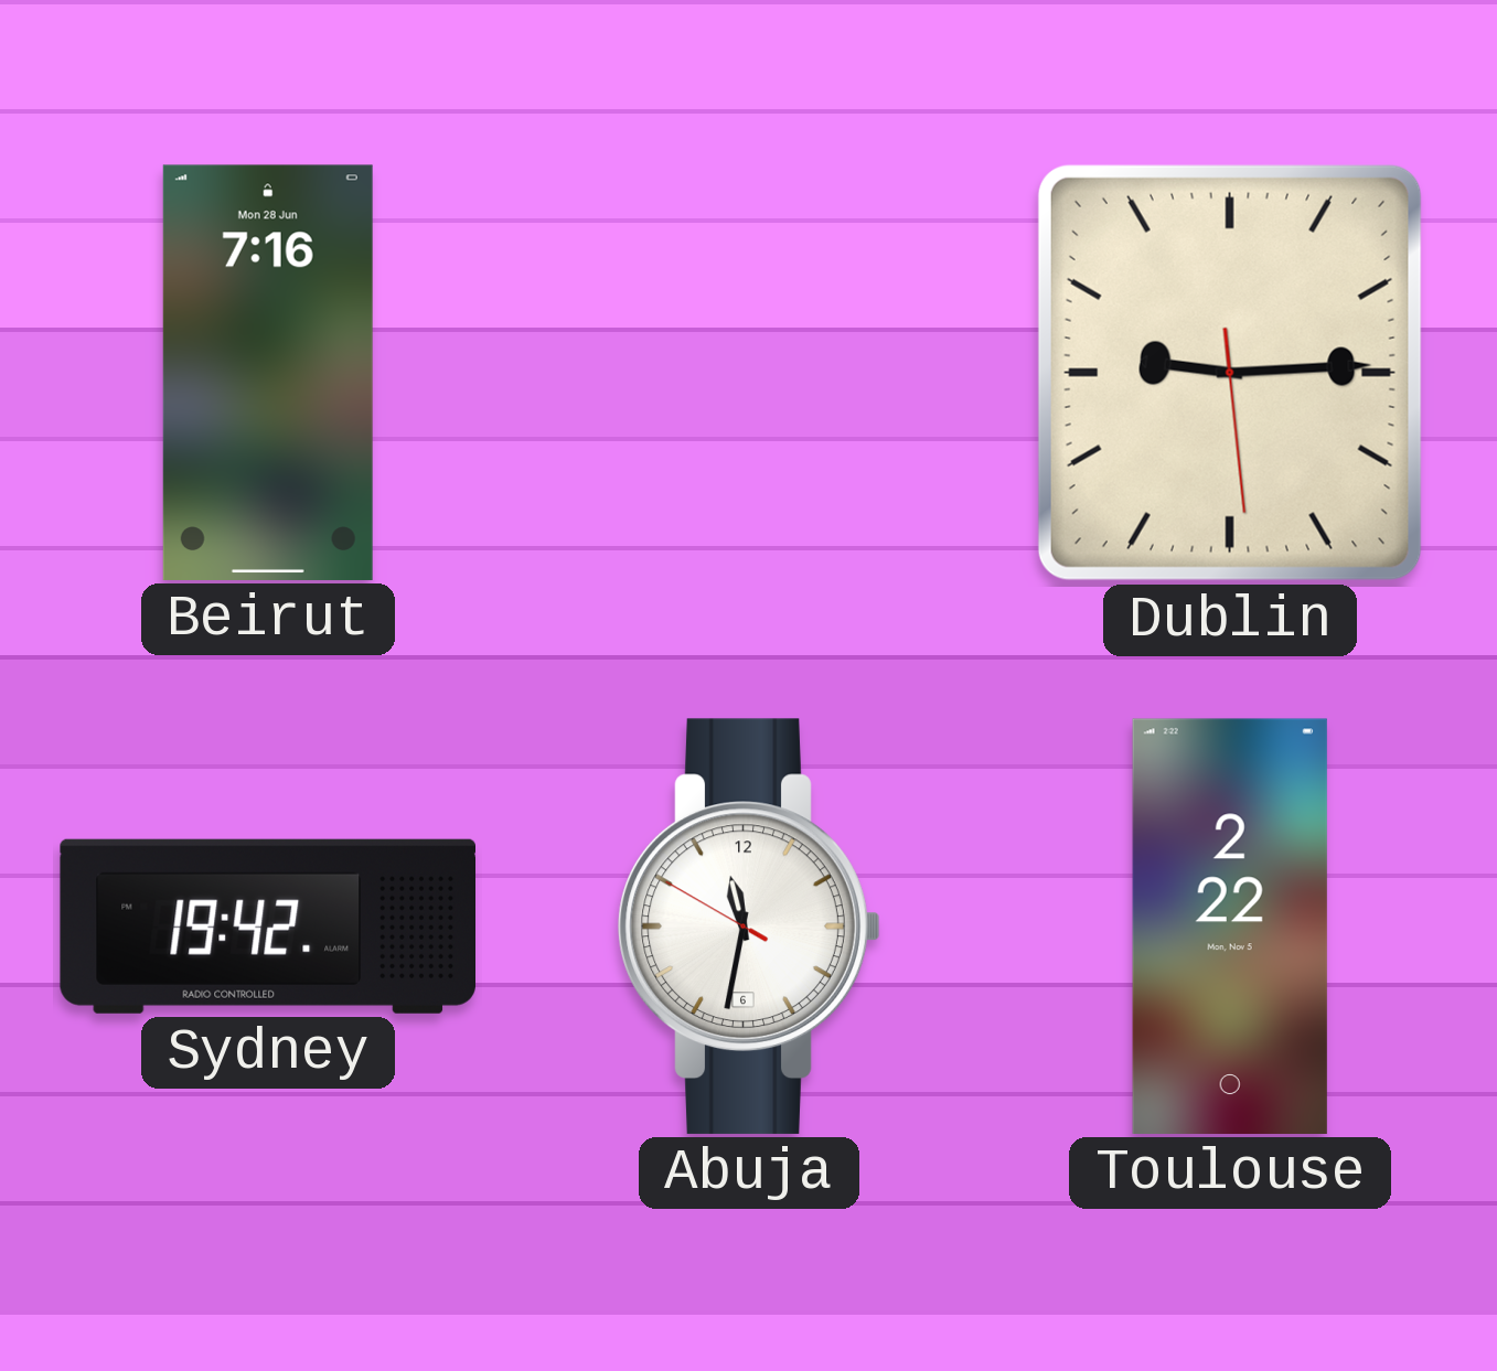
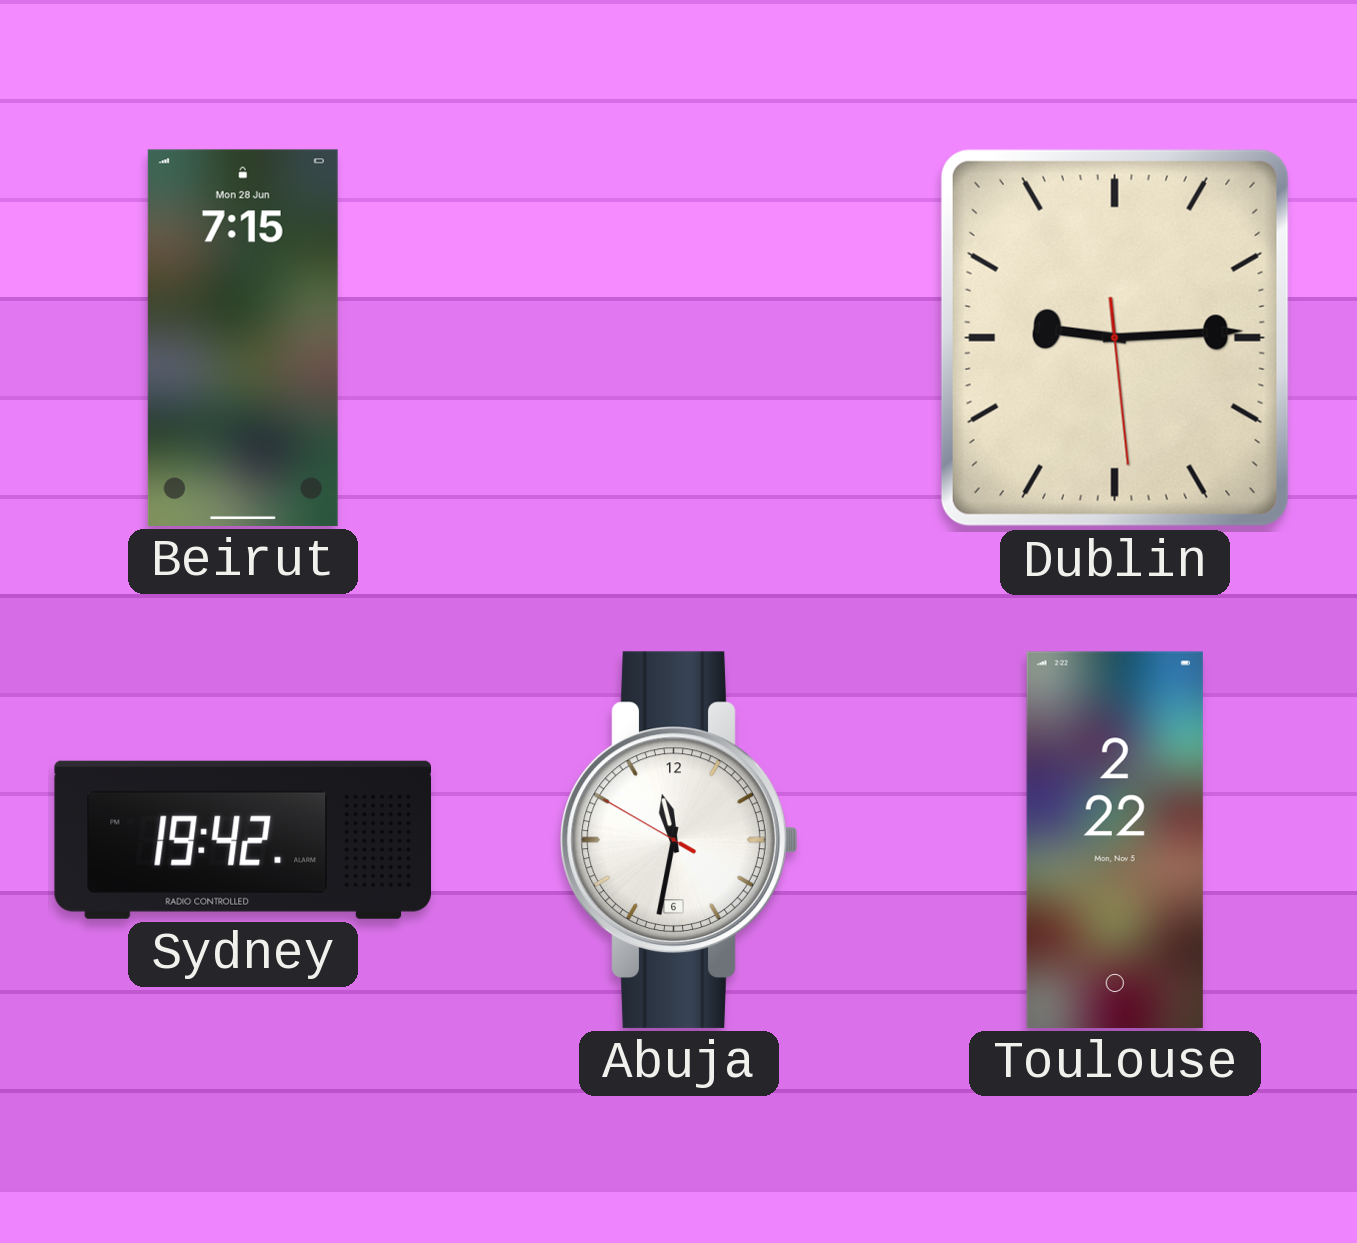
Beirut: 7:16 -> 7:15 (243, 338)
